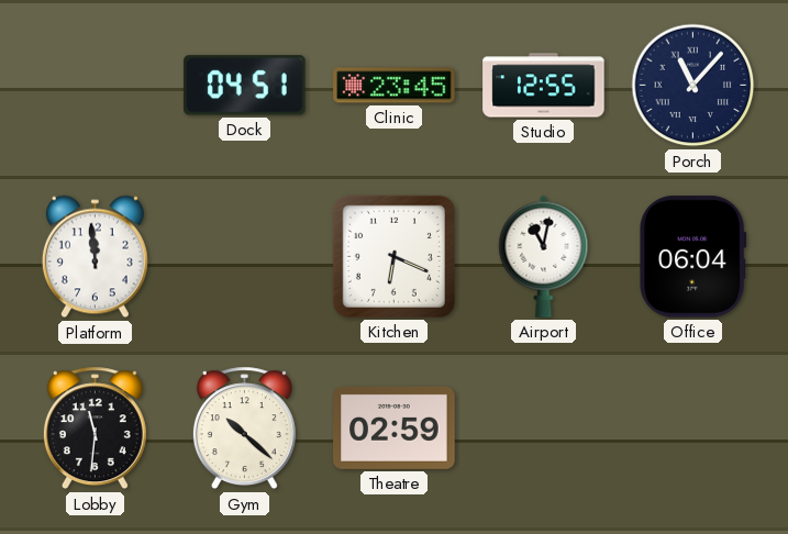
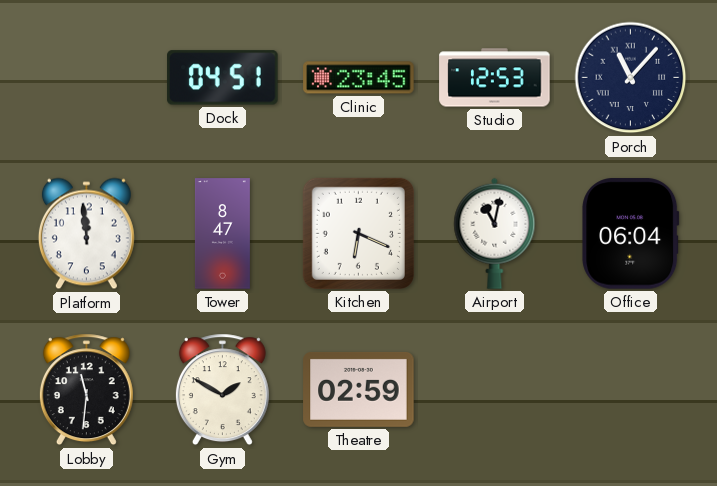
Studio: 12:55 -> 12:53 (495, 78)
Tower: none -> 8:47 (222, 234)
Gym: 10:22 -> 1:50 (222, 390)
